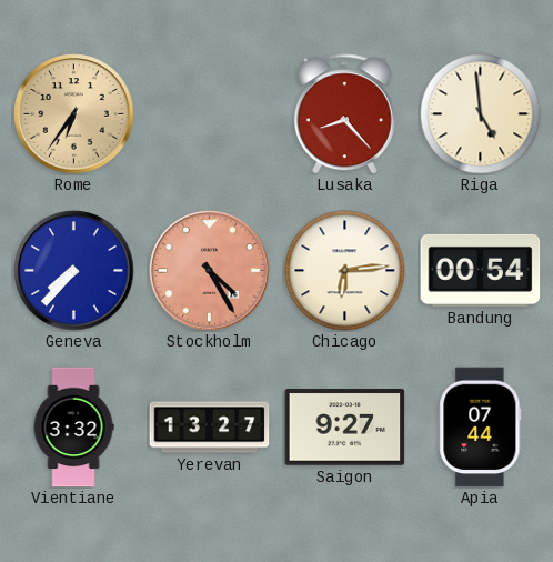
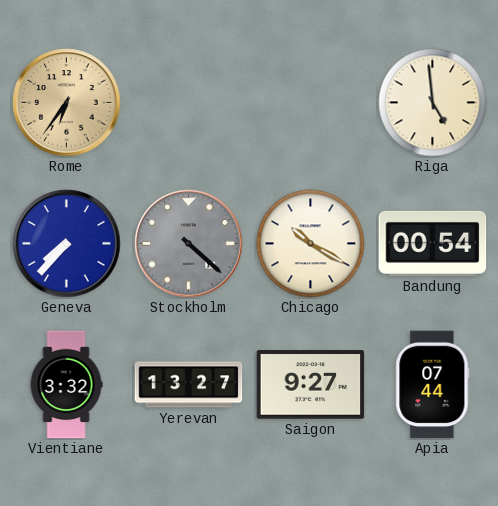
Lusaka: 8:23 -> none (344, 114)
Stockholm: 4:25 -> 4:22 (189, 244)
Stockholm dial: salmon -> grey (189, 244)
Chicago: 6:14 -> 10:20 (311, 244)
